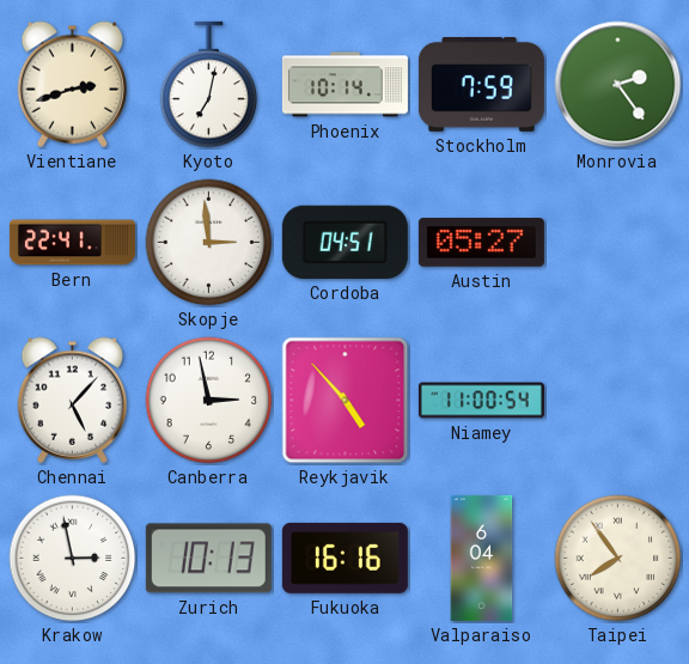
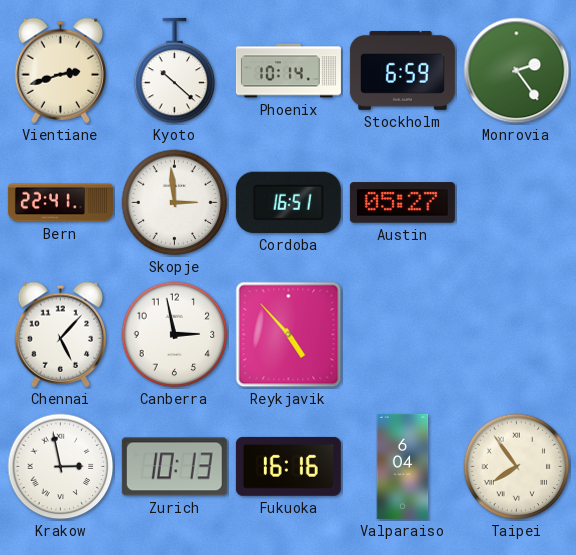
Kyoto: 7:02 -> 10:22 (175, 71)
Stockholm: 7:59 -> 6:59 (402, 70)
Cordoba: 04:51 -> 16:51 (288, 202)
Niamey: 11:00 -> none (481, 401)
